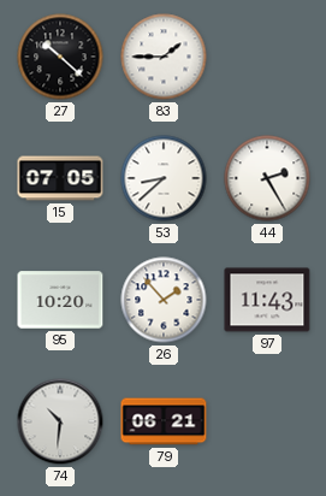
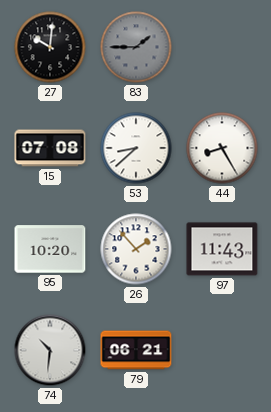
27: 10:22 -> 10:01 (50, 47)
83 dial: white -> grey (136, 47)
15: 07:05 -> 07:08 (50, 148)
44: 2:25 -> 8:25 (222, 148)
